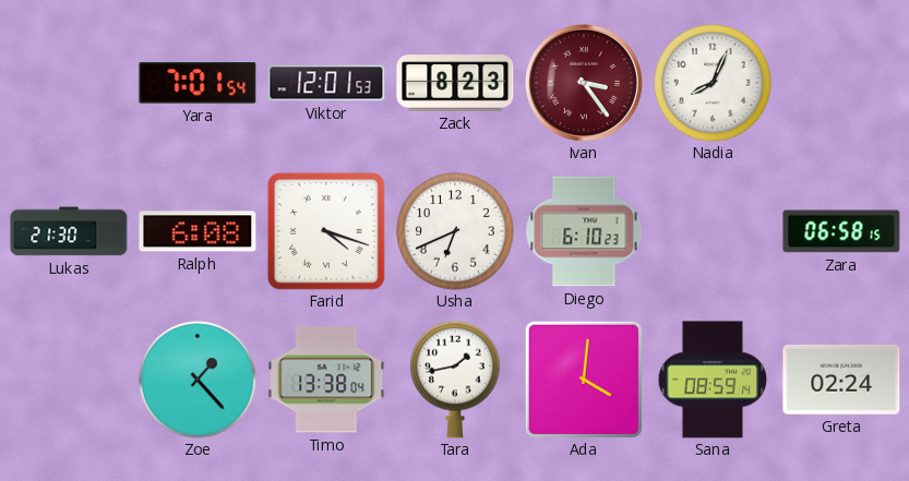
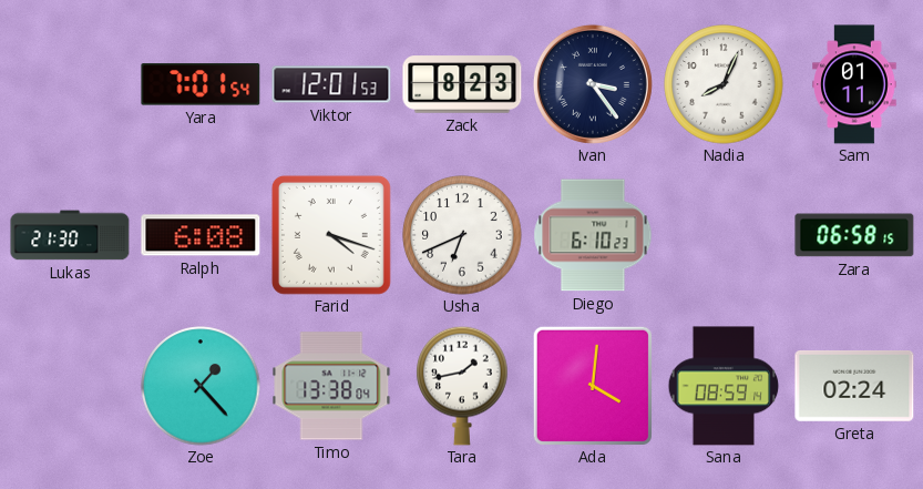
Ivan dial: burgundy -> navy (593, 84)
Sam: none -> 01:11 (854, 84)
